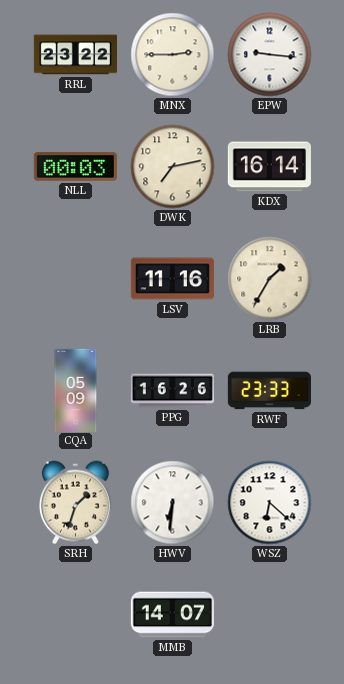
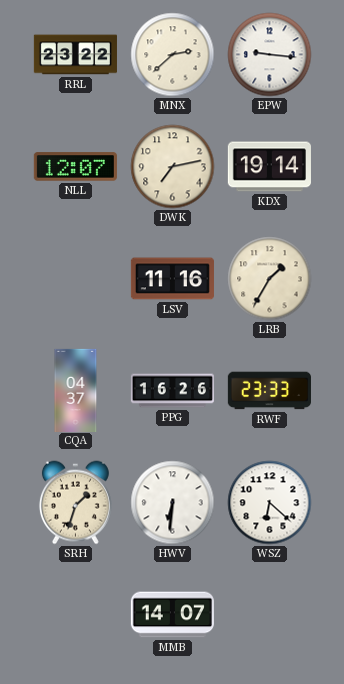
MNX: 2:45 -> 2:38 (173, 55)
NLL: 00:03 -> 12:07 (75, 167)
KDX: 16:14 -> 19:14 (269, 167)
CQA: 05:09 -> 04:37 (76, 390)
